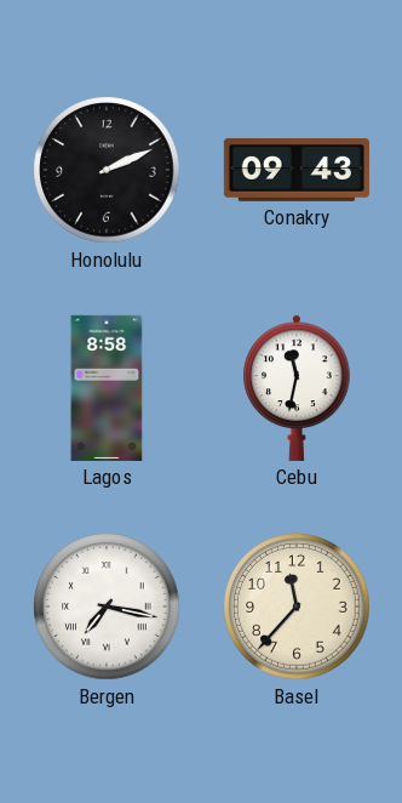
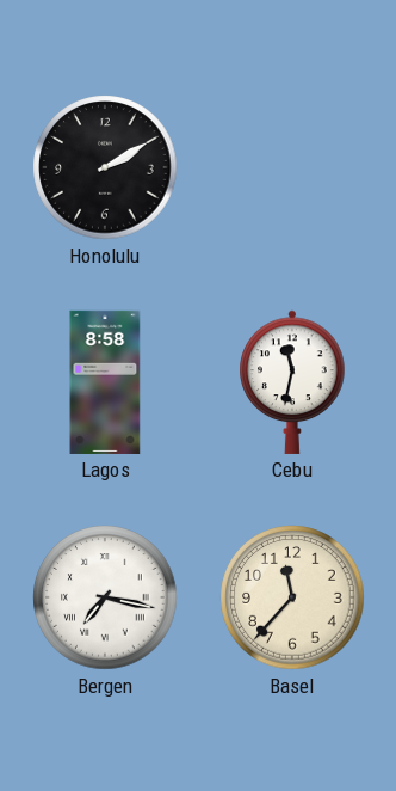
Honolulu: 2:11 -> 2:10 (105, 167)
Conakry: 09:43 -> none (297, 170)
